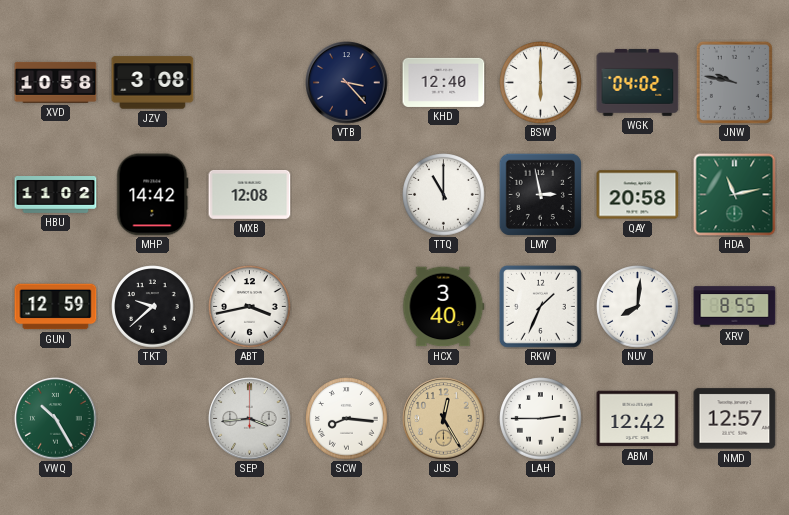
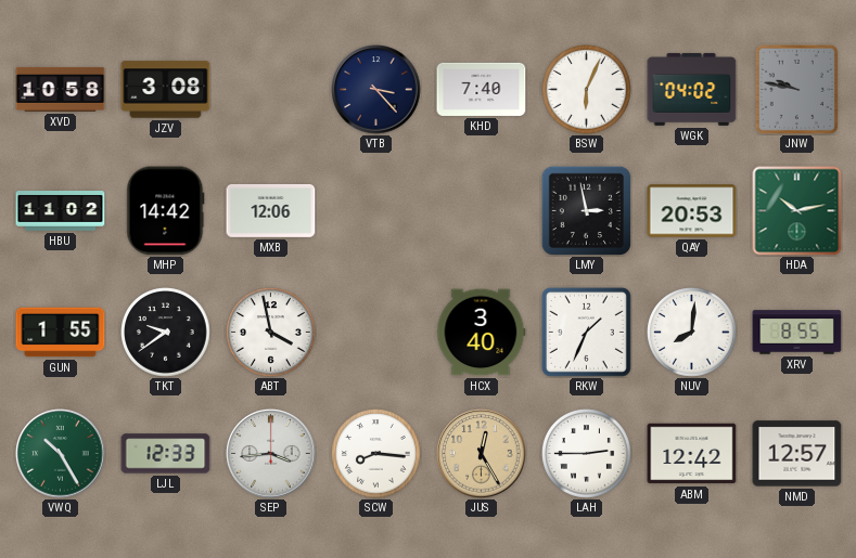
KHD: 12:40 -> 7:40 (482, 89)
BSW: 6:00 -> 6:04 (587, 90)
MXB: 12:08 -> 12:06 (271, 211)
TTQ: 11:00 -> none (444, 195)
QAY: 20:58 -> 20:53 (692, 211)
HDA: 11:13 -> 10:13 (797, 211)
GUN: 12:59 -> 1:55 (61, 333)
TKT: 9:38 -> 9:39 (166, 333)
ABT: 3:43 -> 3:58 (271, 333)
LJL: none -> 12:33 (166, 454)
